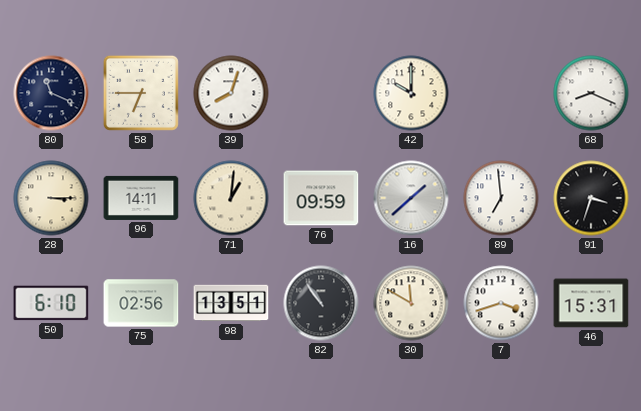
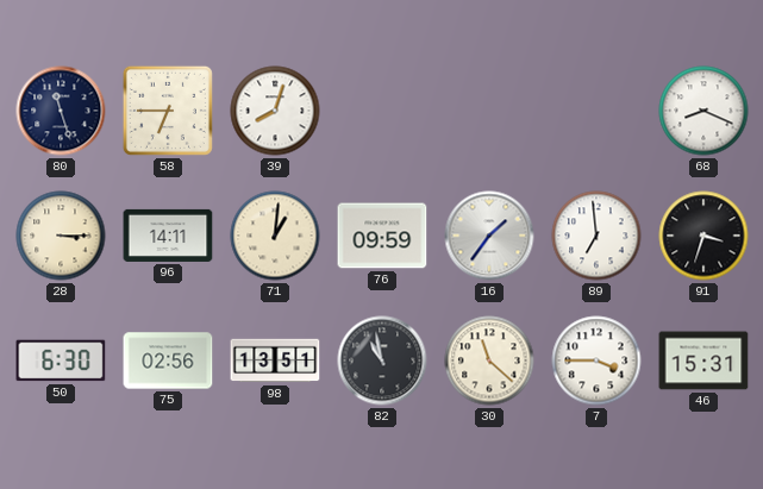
80: 11:19 -> 11:27 (61, 111)
42: 10:00 -> none (411, 93)
16: 1:38 -> 1:36 (489, 236)
50: 6:10 -> 6:30 (61, 361)
82: 10:54 -> 10:58 (382, 361)
30: 11:50 -> 11:22 (489, 361)
7: 3:42 -> 3:45 (596, 361)
